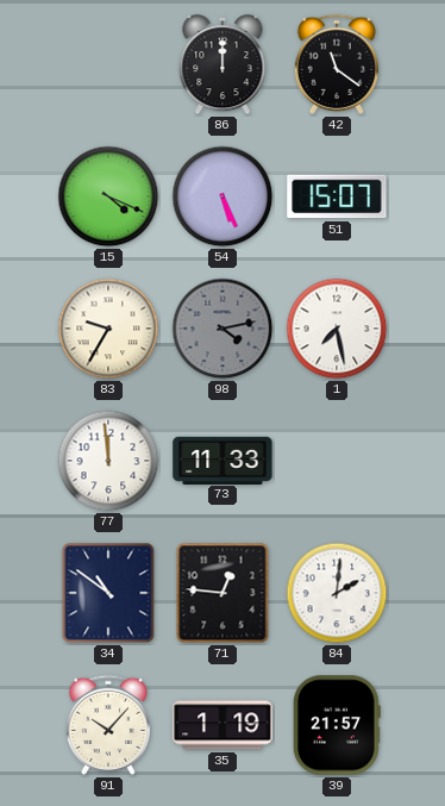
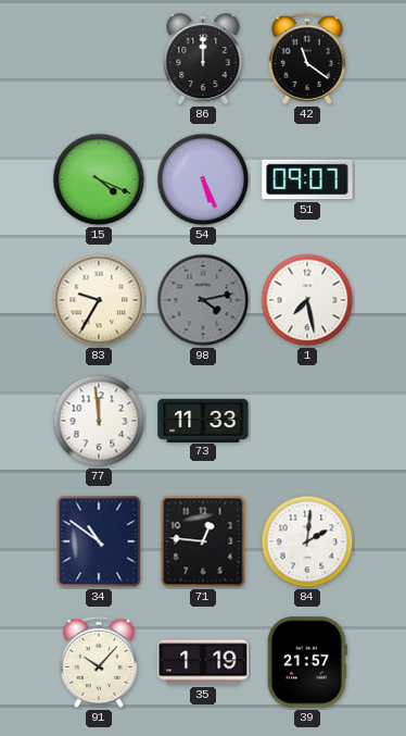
51: 15:07 -> 09:07 (307, 179)
